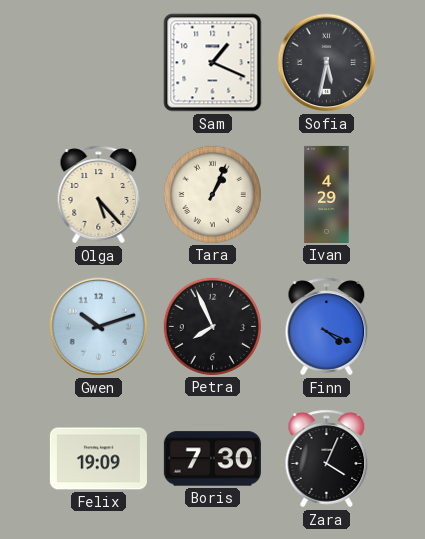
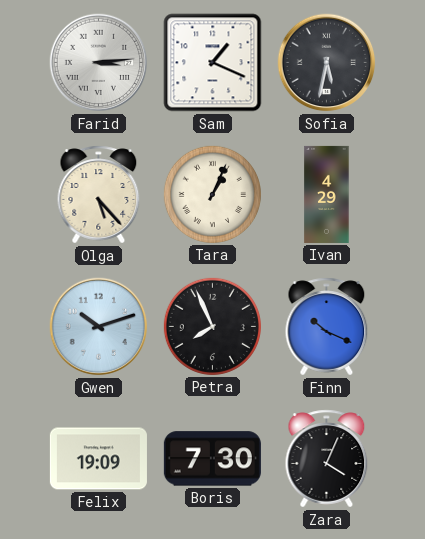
Farid: none -> 3:14 (99, 63)
Finn: 4:19 -> 10:19 (327, 327)
